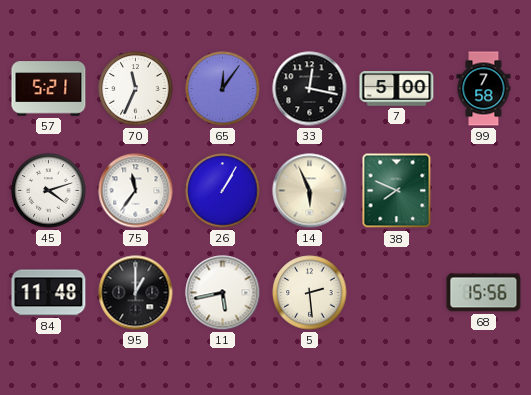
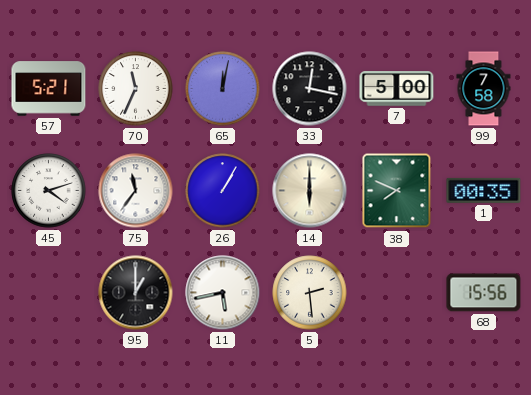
65: 12:06 -> 12:02 (223, 89)
14: 5:56 -> 6:00 (310, 191)
1: none -> 00:35 (484, 190)
84: 11:48 -> none (49, 293)
